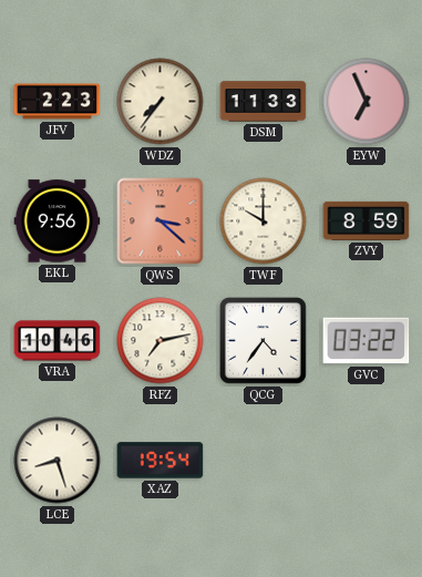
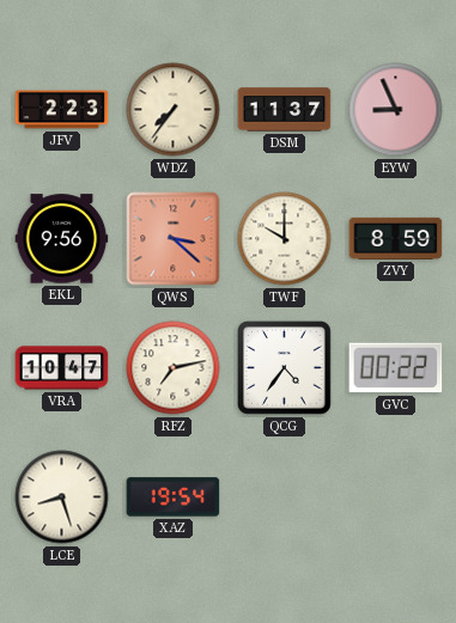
DSM: 11:33 -> 11:37 (285, 110)
EYW: 6:56 -> 8:56 (396, 110)
VRA: 10:46 -> 10:47 (62, 368)
GVC: 03:22 -> 00:22 (396, 368)
